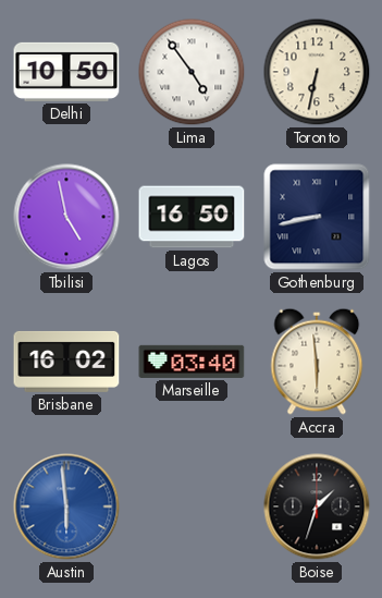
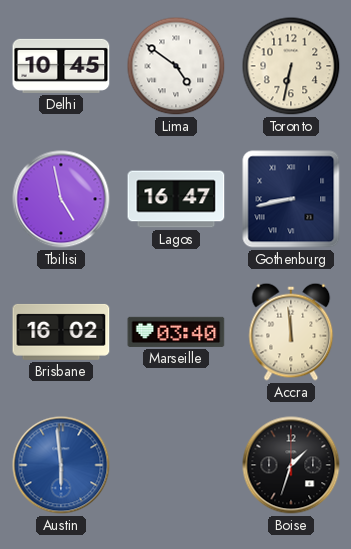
Delhi: 10:50 -> 10:45 (61, 66)
Lima: 4:54 -> 4:51 (176, 66)
Lagos: 16:50 -> 16:47 (176, 199)
Accra: 5:59 -> 11:59 (291, 332)
